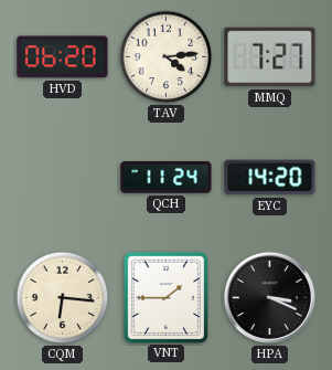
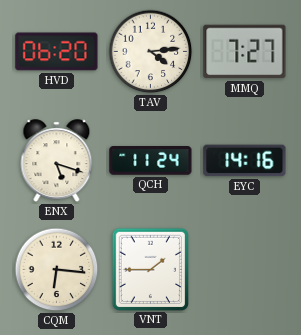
ENX: none -> 5:18 (57, 161)
EYC: 14:20 -> 14:16 (245, 161)
HPA: 3:19 -> none (270, 298)
